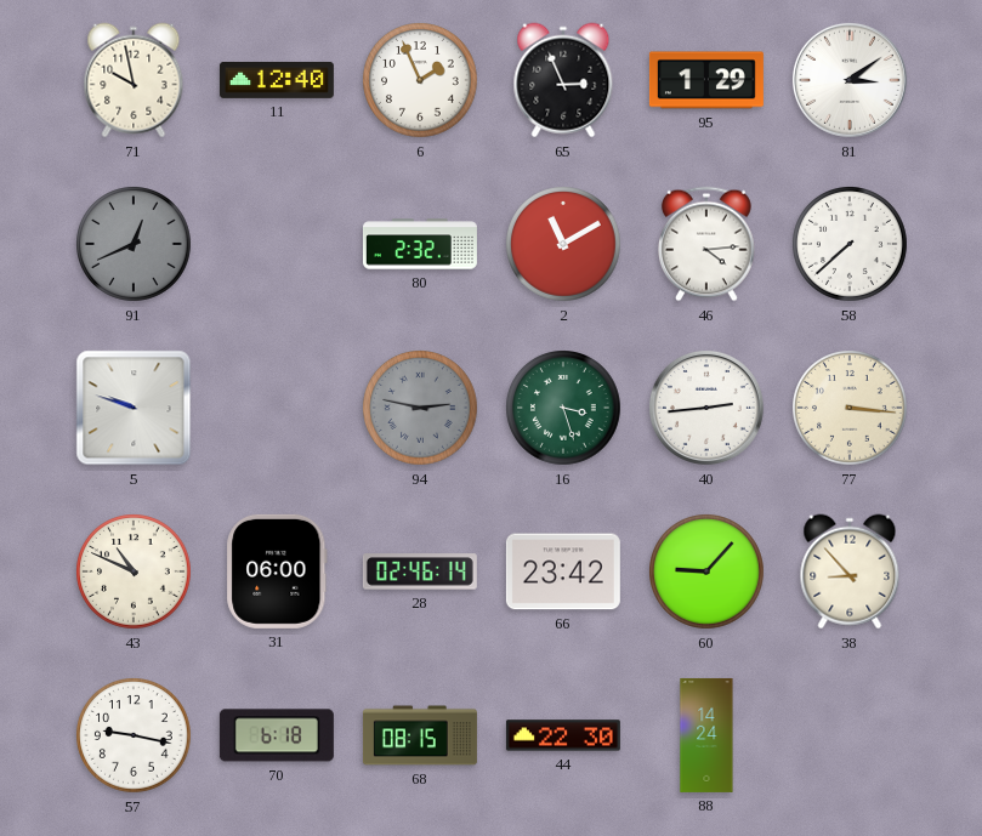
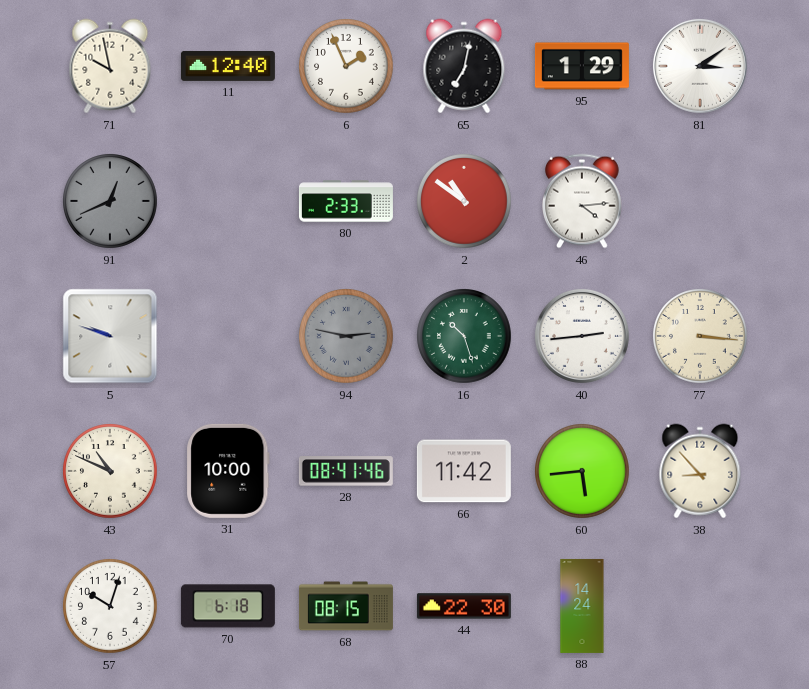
65: 2:56 -> 7:02 (464, 66)
80: 2:32 -> 2:33 (346, 201)
2: 11:10 -> 10:51 (465, 202)
58: 7:38 -> none (851, 245)
16: 3:27 -> 10:27 (465, 337)
31: 06:00 -> 10:00 (228, 471)
28: 02:46 -> 08:41 (346, 471)
66: 23:42 -> 11:42 (464, 471)
60: 9:07 -> 5:44 (583, 472)
57: 9:17 -> 10:03 (111, 607)
